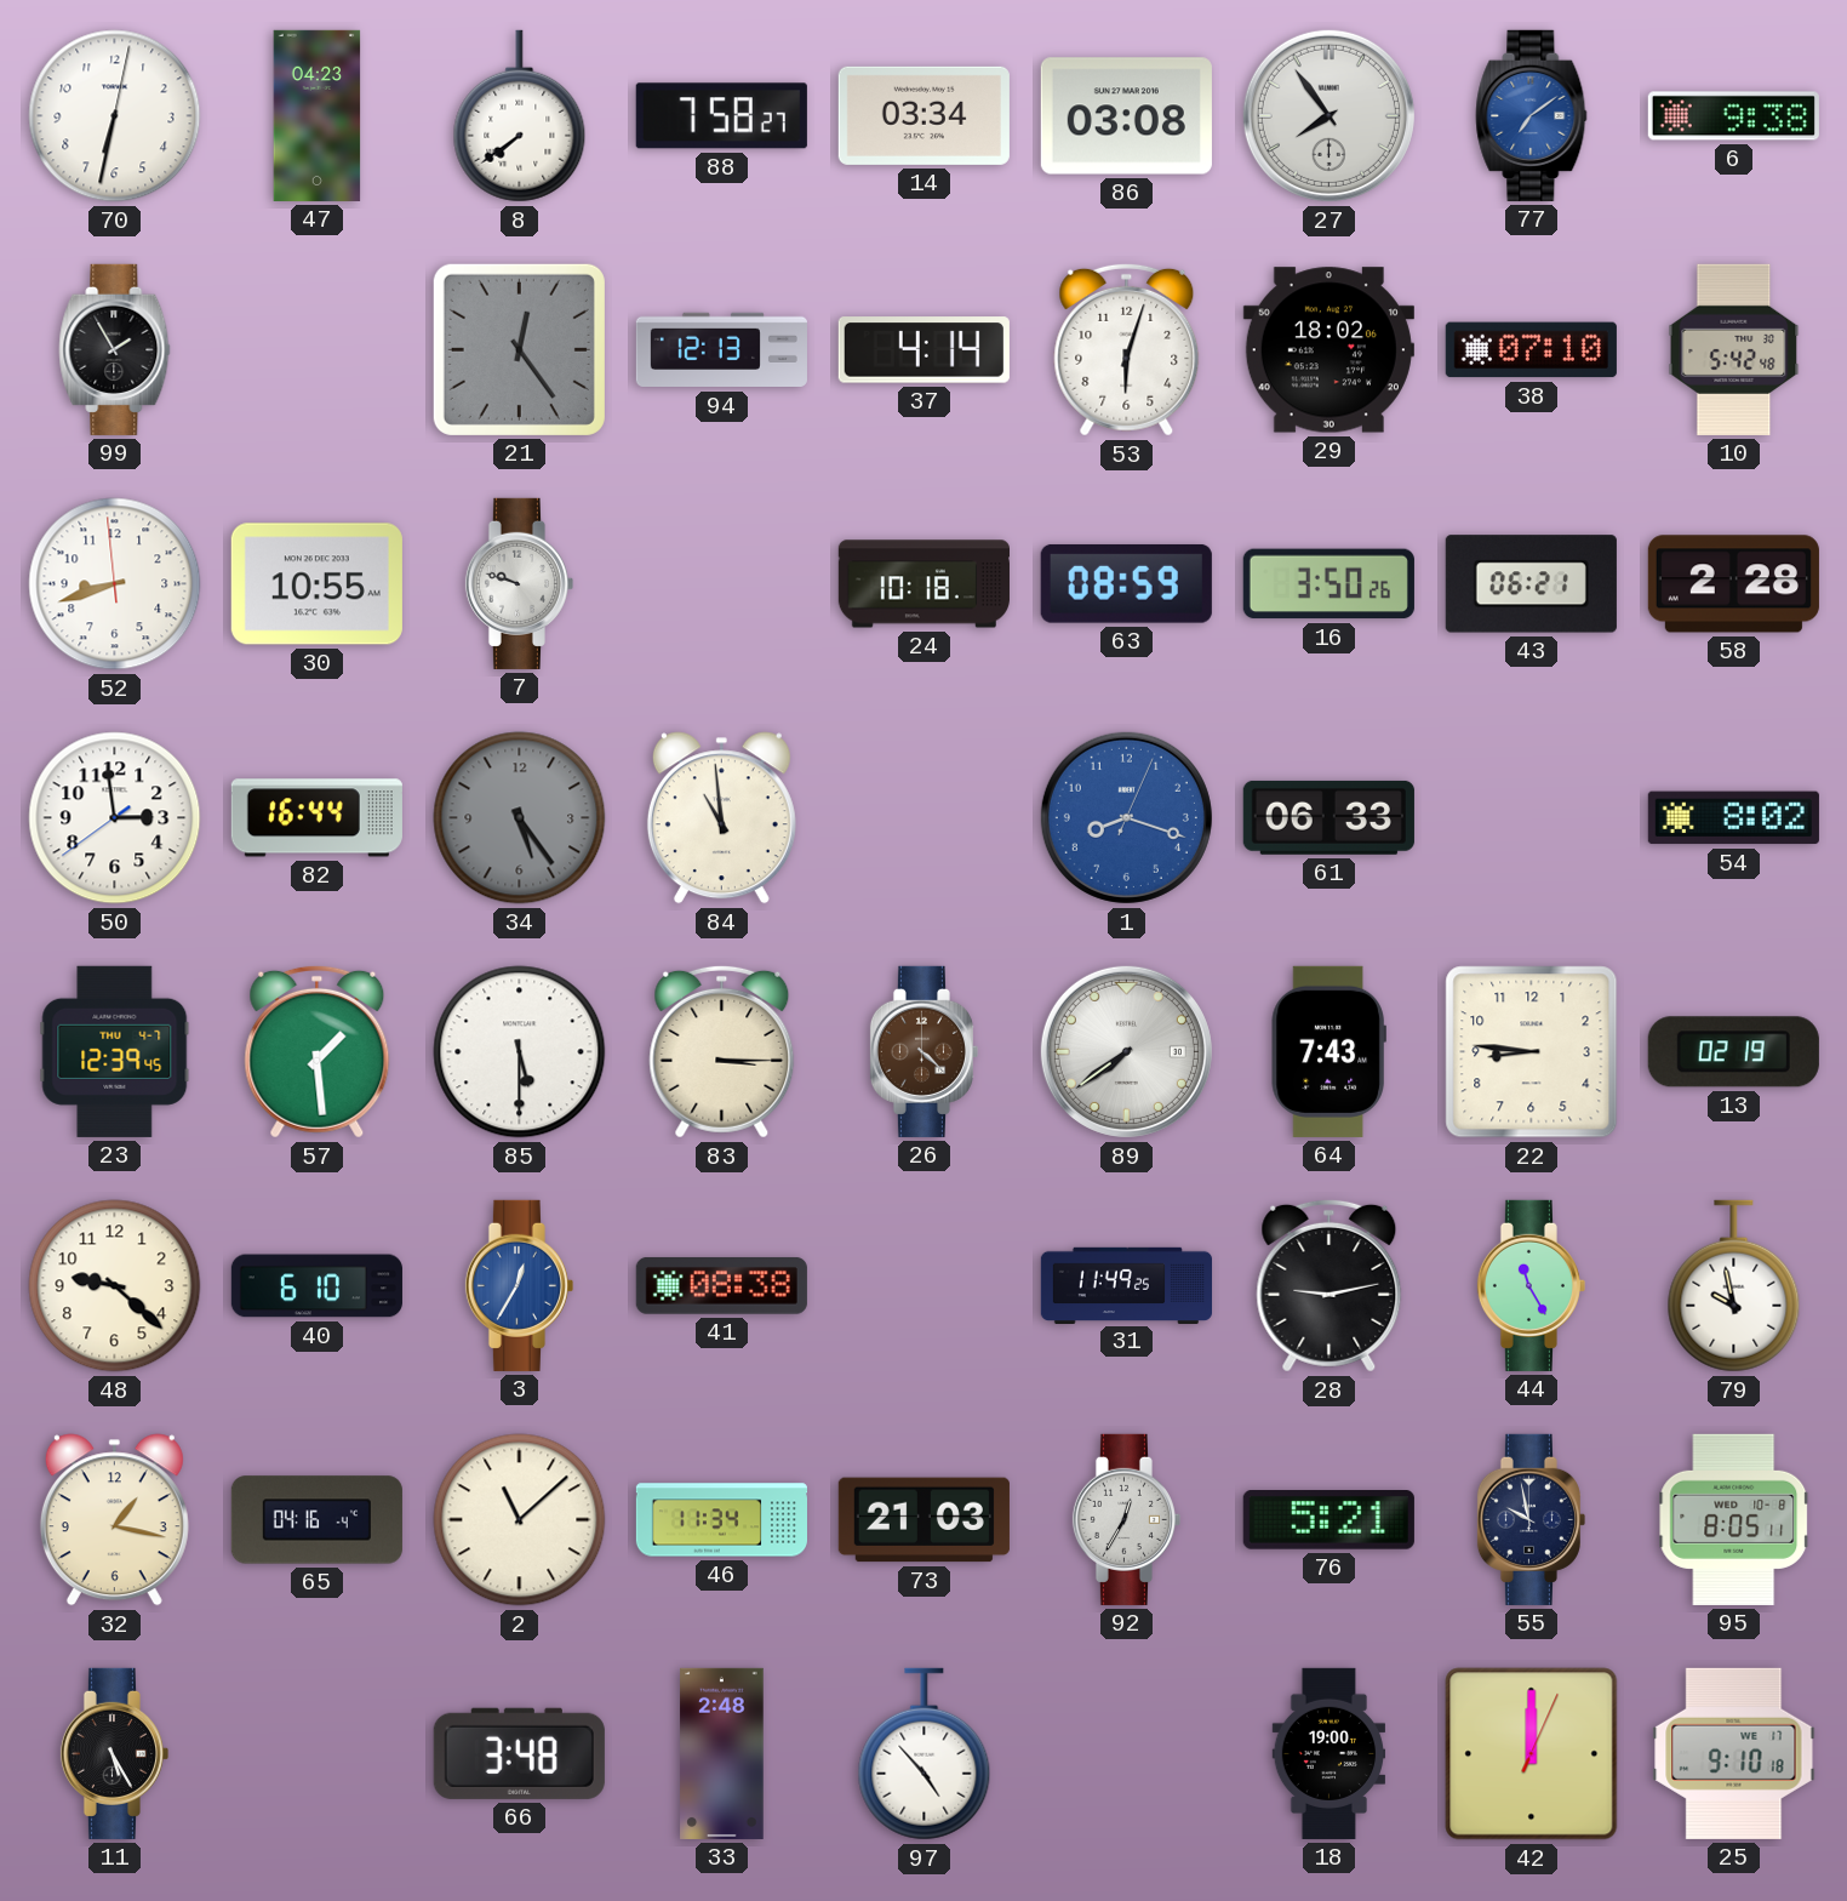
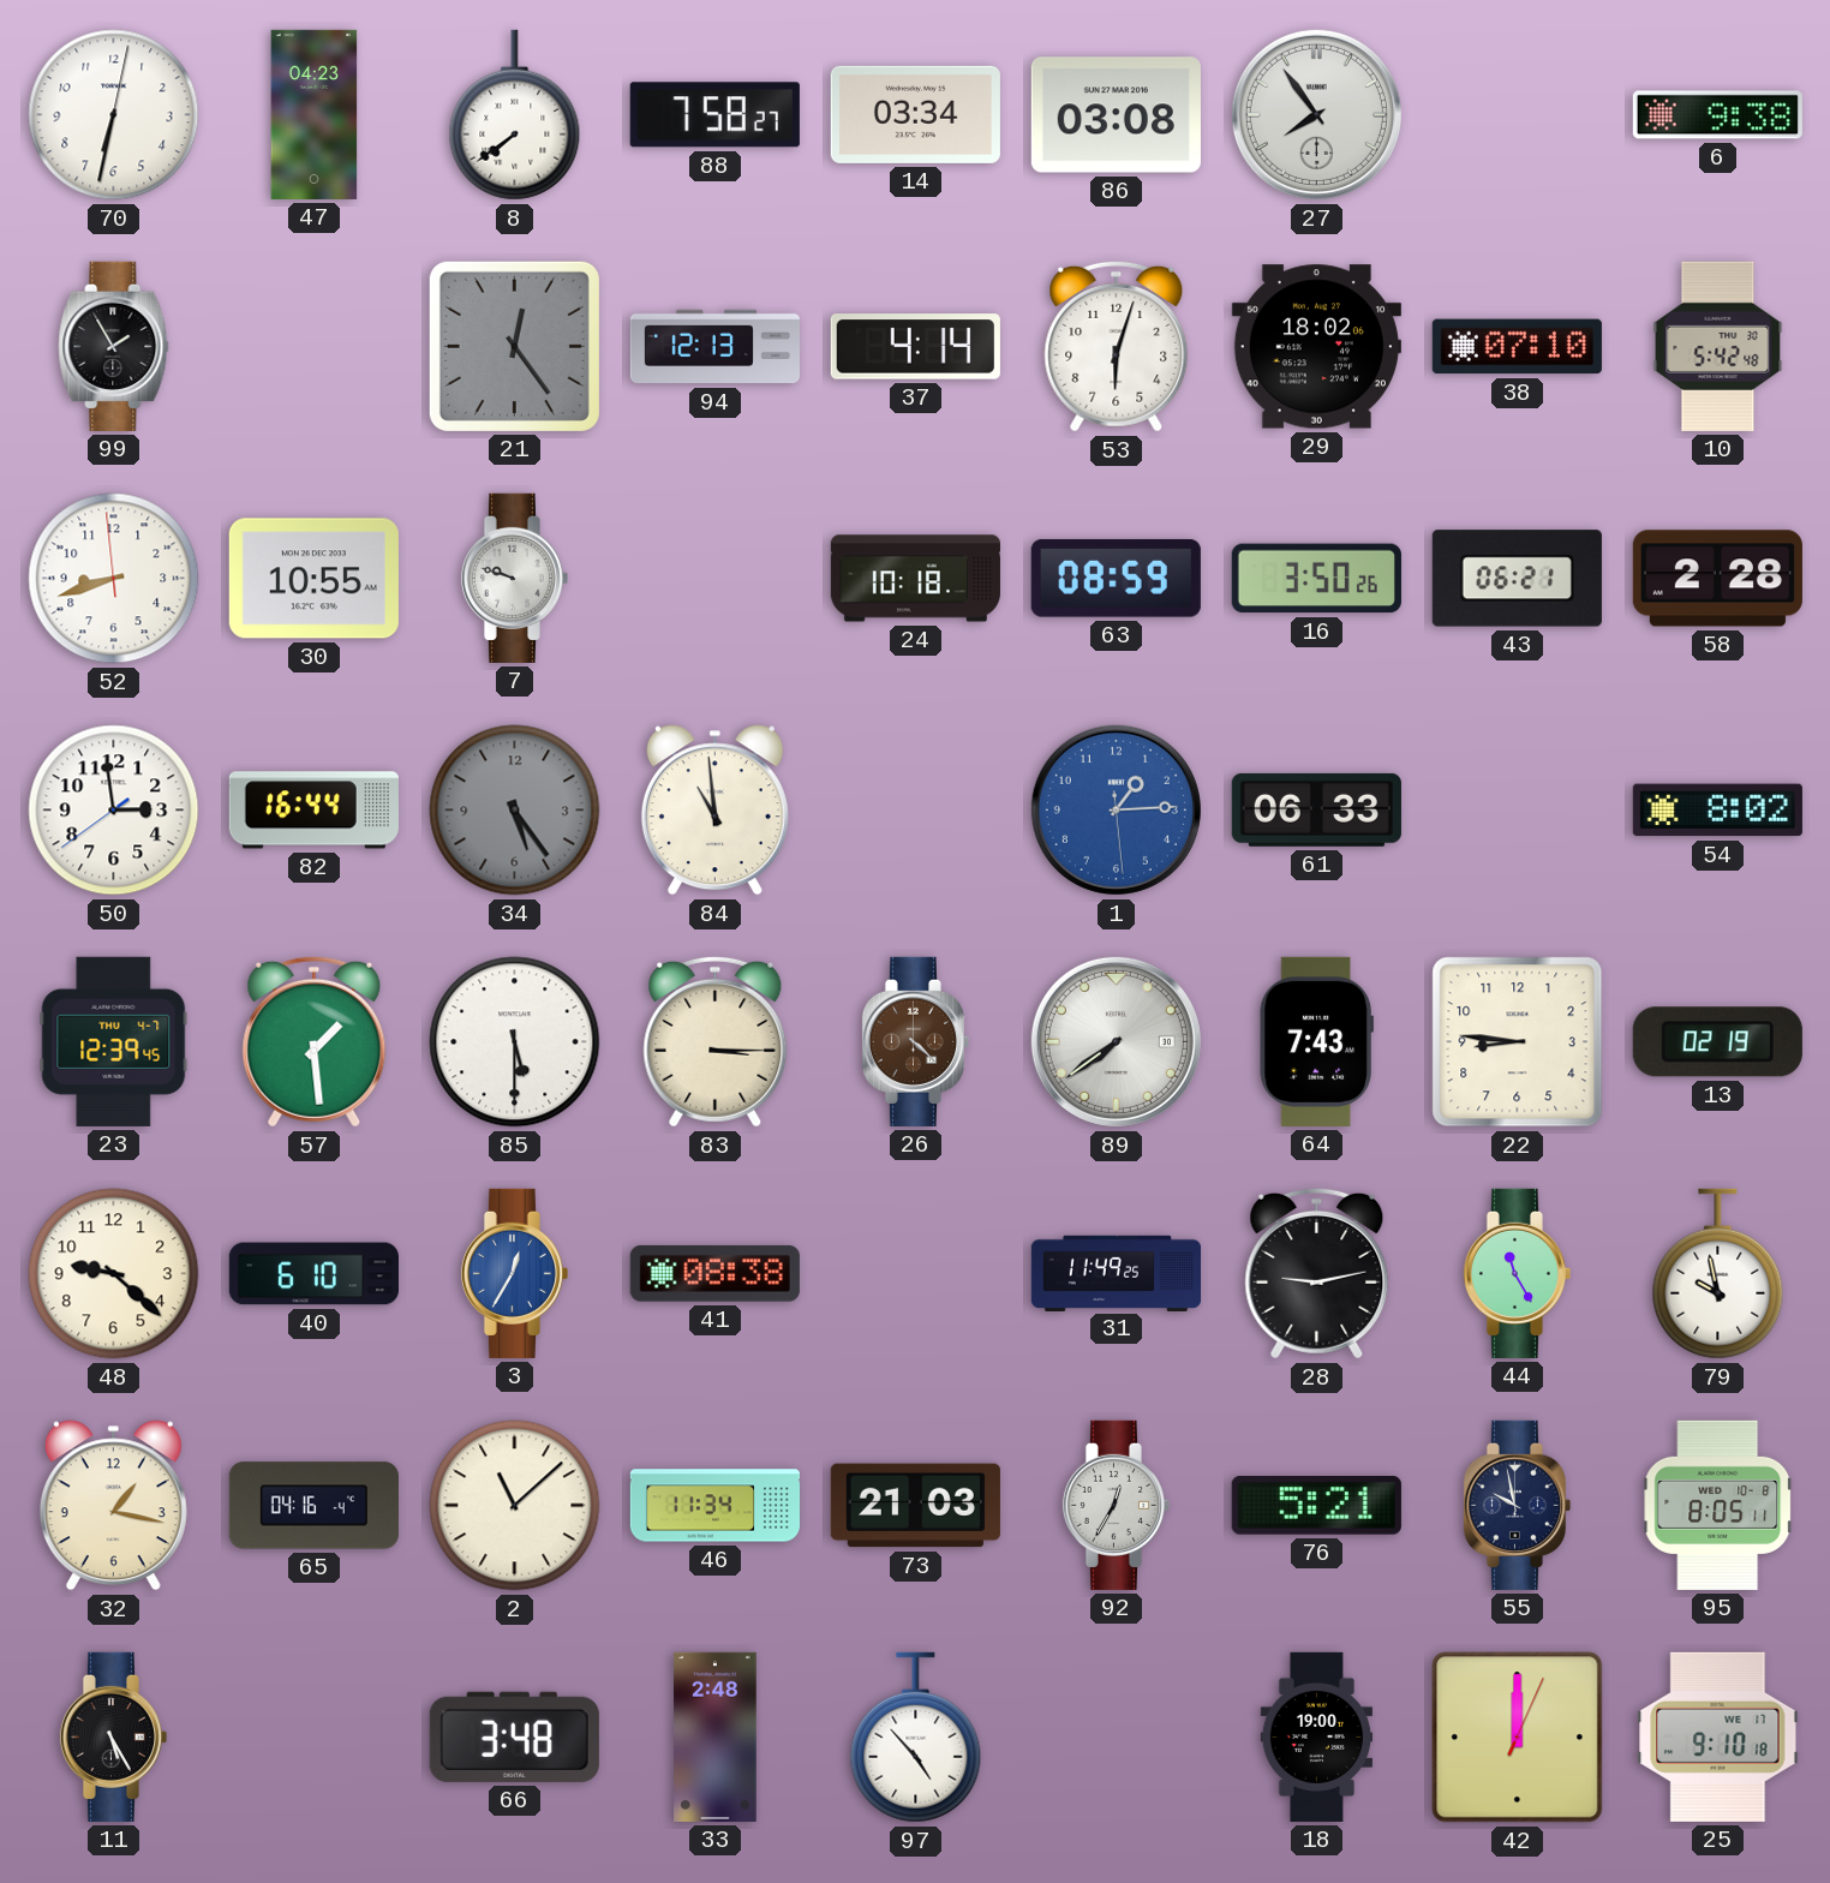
77: 7:09 -> none (1532, 115)
1: 8:18 -> 1:14 (1116, 809)
